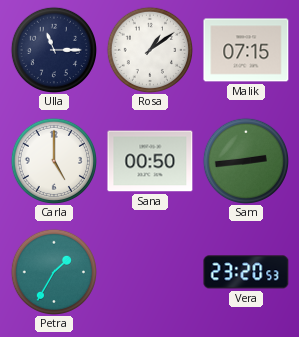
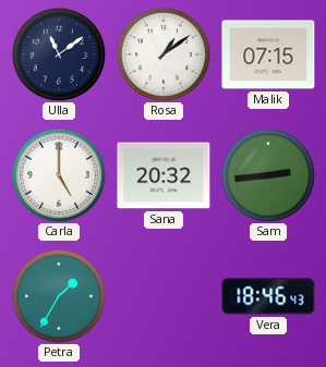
Ulla: 11:15 -> 11:09 (58, 53)
Sana: 00:50 -> 20:32 (164, 175)
Vera: 23:20 -> 18:46 (268, 296)
